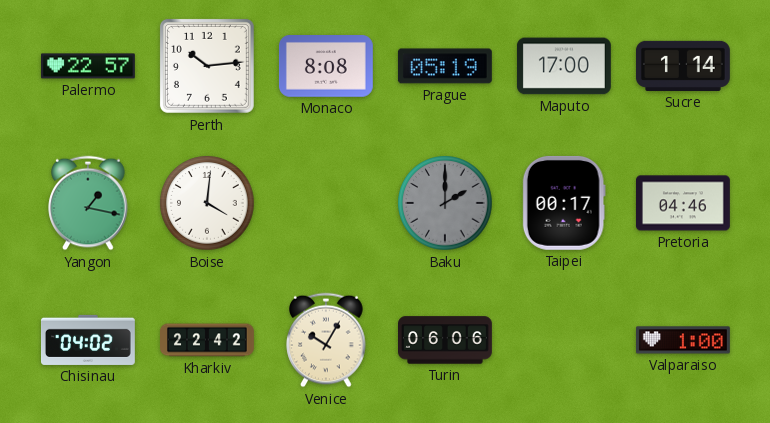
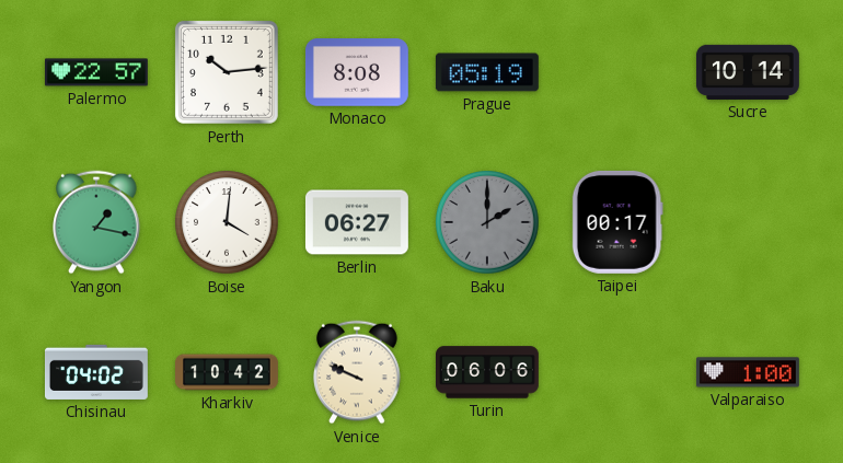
Maputo: 17:00 -> none (564, 66)
Sucre: 1:14 -> 10:14 (748, 72)
Berlin: none -> 06:27 (357, 222)
Pretoria: 04:46 -> none (683, 203)
Kharkiv: 22:42 -> 10:42 (228, 372)
Venice: 10:05 -> 9:49 (357, 372)
